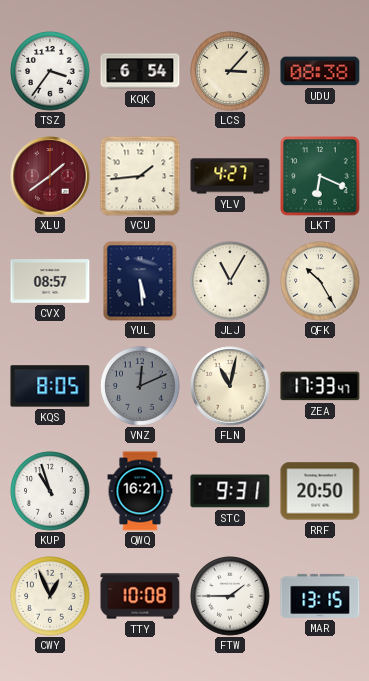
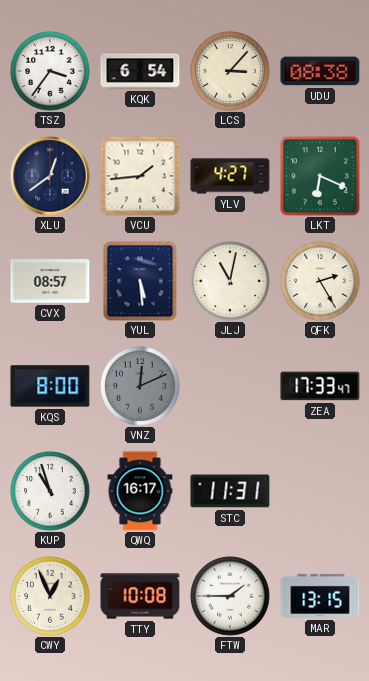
XLU: 1:39 -> 12:39 (50, 176)
XLU dial: burgundy -> navy (50, 176)
JLJ: 11:05 -> 11:02 (230, 281)
QFK: 10:25 -> 2:25 (320, 281)
KQS: 8:05 -> 8:00 (50, 386)
FLN: 11:02 -> none (230, 386)
QWQ: 16:21 -> 16:17 (140, 491)
STC: 9:31 -> 11:31 (230, 491)
RRF: 20:50 -> none (320, 491)
